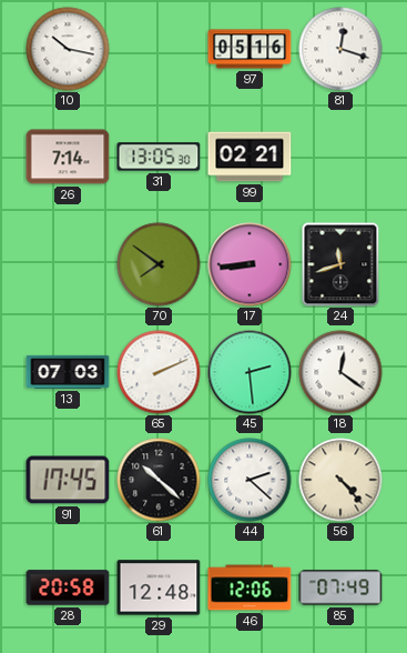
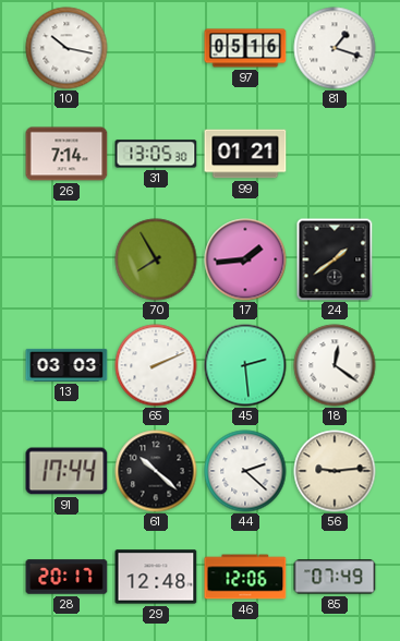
81: 12:18 -> 1:18 (335, 48)
99: 02:21 -> 01:21 (245, 154)
70: 7:51 -> 7:55 (156, 259)
17: 8:44 -> 1:44 (245, 259)
24: 11:42 -> 1:39 (335, 259)
13: 07:03 -> 03:03 (66, 365)
91: 17:45 -> 17:44 (66, 471)
56: 4:23 -> 9:14 (335, 471)
28: 20:58 -> 20:17 (66, 577)
